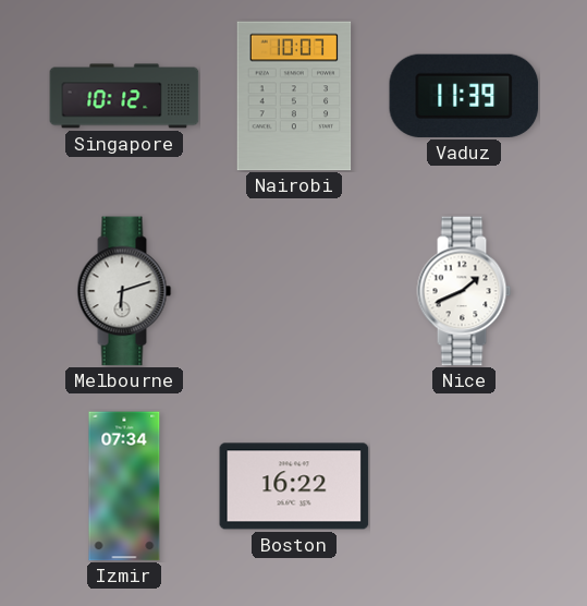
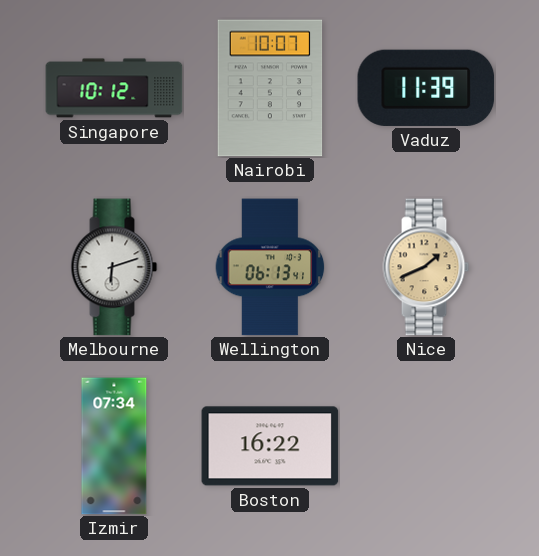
Wellington: none -> 06:13 (270, 267)
Nice dial: white -> champagne (426, 267)
